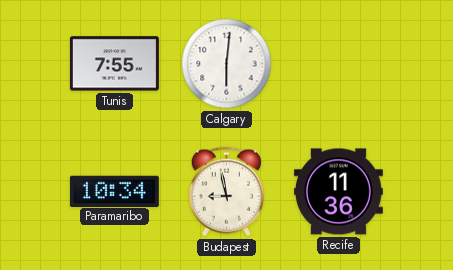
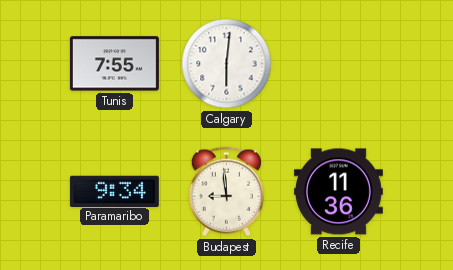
Paramaribo: 10:34 -> 9:34 (114, 191)
Budapest: 8:58 -> 8:59 (226, 192)
